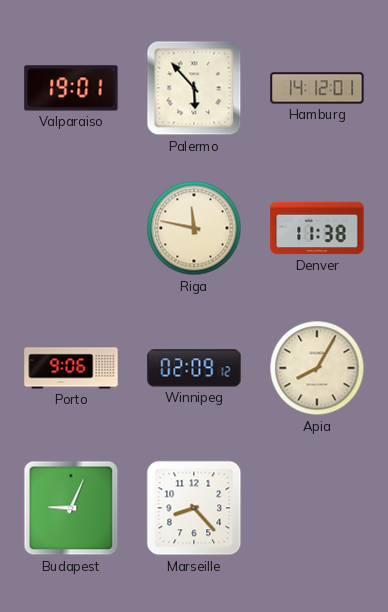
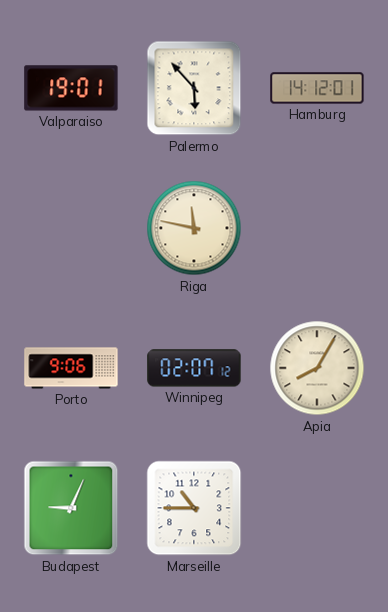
Denver: 11:38 -> none (317, 228)
Winnipeg: 02:09 -> 02:07 (194, 368)
Marseille: 8:23 -> 10:45 (194, 508)
